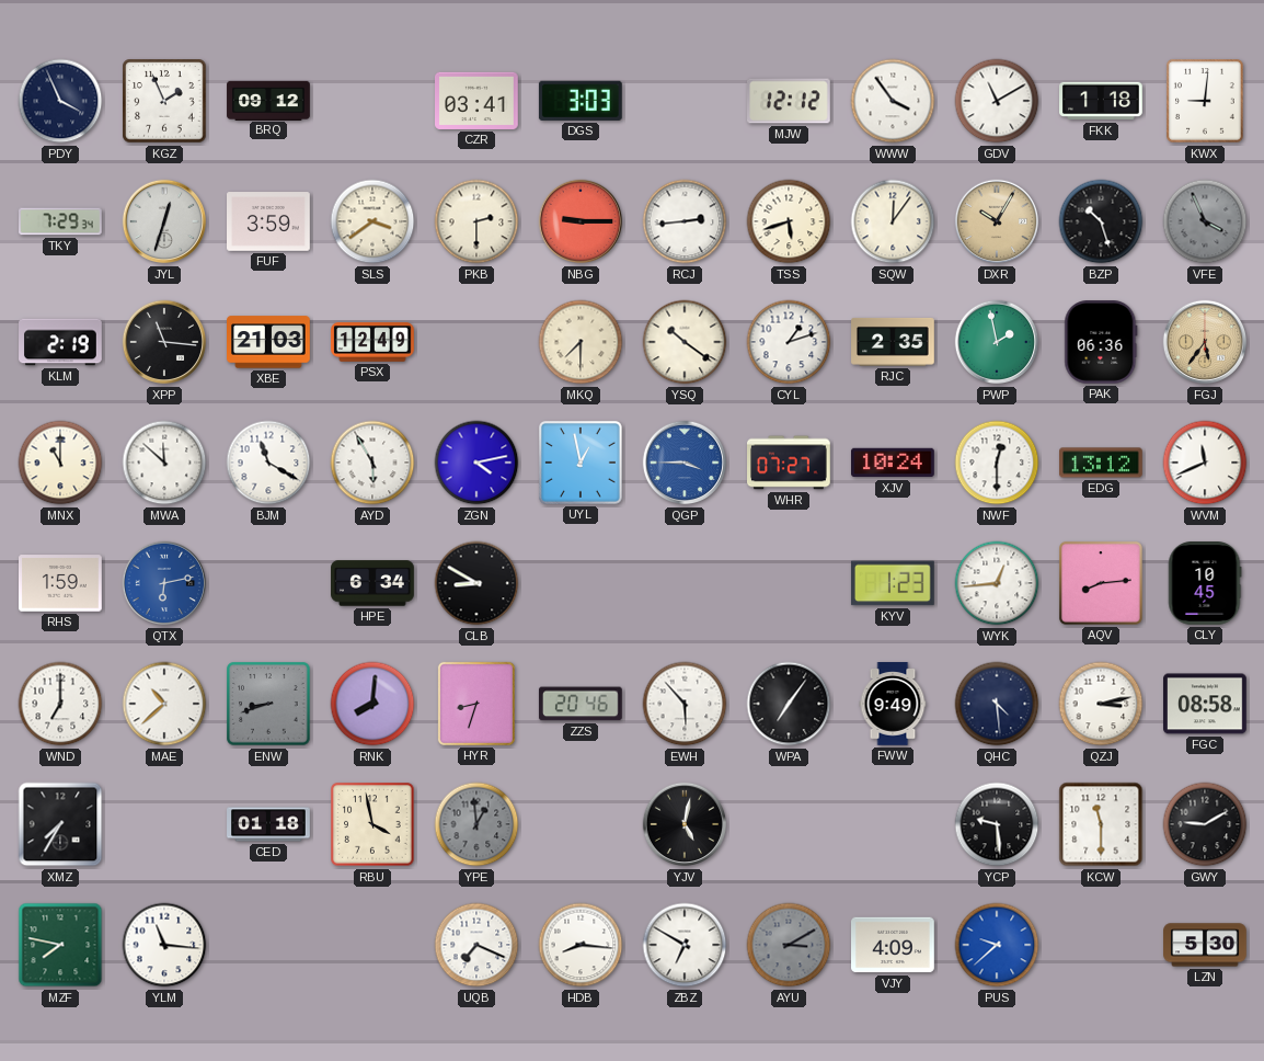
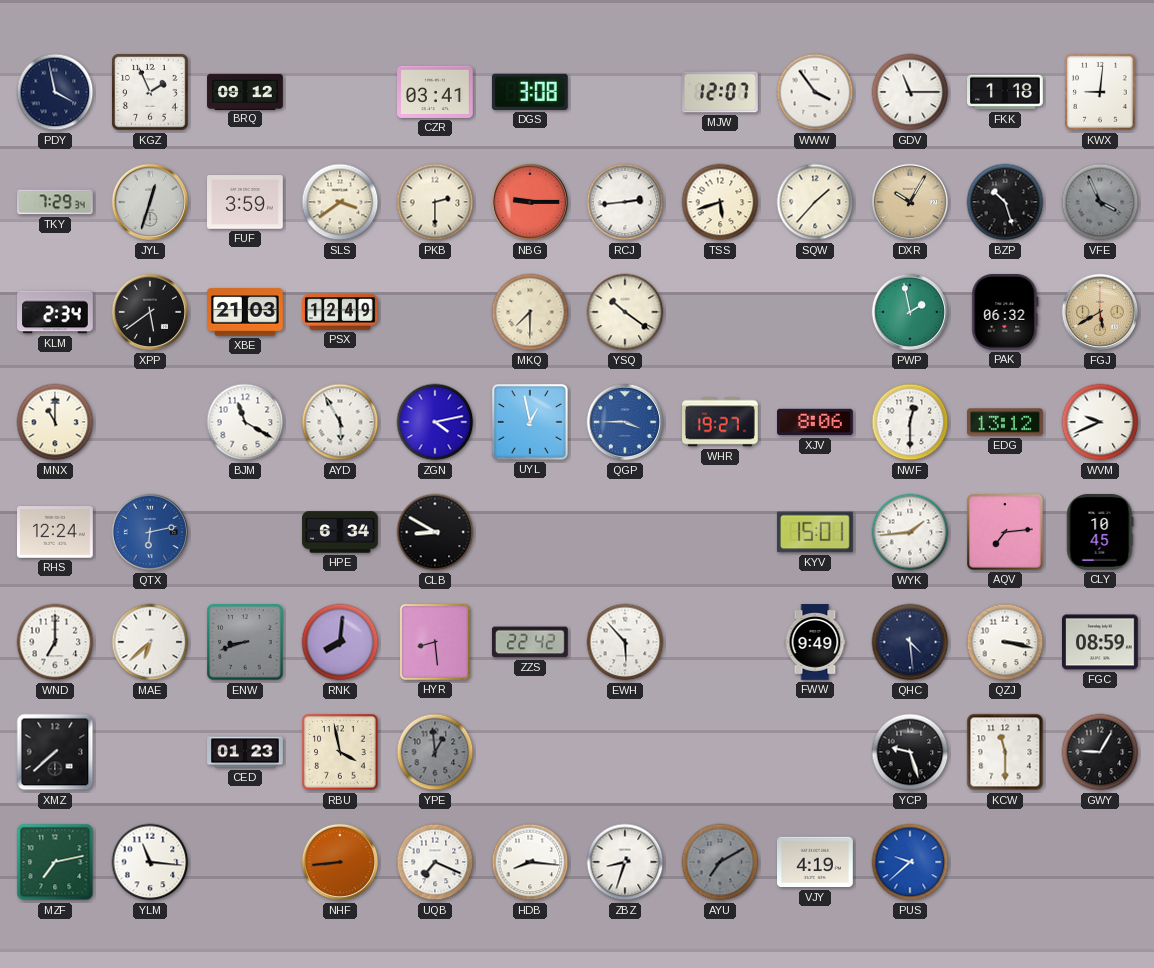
PDY: 3:56 -> 3:58 (55, 92)
DGS: 3:03 -> 3:08 (530, 92)
MJW: 12:12 -> 12:07 (721, 92)
GDV: 11:10 -> 11:15 (910, 92)
SQW: 12:06 -> 1:37 (815, 202)
KLM: 2:19 -> 2:34 (55, 312)
XPP: 11:16 -> 5:39 (150, 312)
CYL: 1:12 -> none (789, 342)
RJC: 2:35 -> none (893, 342)
PAK: 06:36 -> 06:32 (1005, 313)
FGJ: 5:36 -> 5:40 (1100, 312)
MWA: 11:52 -> none (164, 463)
WHR: 07:27 -> 19:27 (721, 422)
XJV: 10:24 -> 8:06 (816, 422)
WVM: 11:41 -> 9:41 (1100, 422)
RHS: 1:59 -> 12:24 (56, 532)
KYV: 1:23 -> 15:01 (815, 532)
WYK: 12:44 -> 1:44 (910, 532)
AQV: 8:14 -> 7:14 (1005, 532)
MAE: 10:38 -> 6:38 (150, 642)
HYR: 8:33 -> 8:29 (435, 642)
ZZS: 20:46 -> 22:42 (530, 642)
WPA: 7:06 -> none (789, 704)
QZJ: 3:13 -> 3:17 (1005, 642)
FGC: 08:58 -> 08:59 (1101, 642)
XMZ: 7:35 -> 7:38 (55, 752)
CED: 01:18 -> 01:23 (245, 752)
YJV: 5:02 -> none (685, 824)
YCP: 9:29 -> 9:27 (910, 752)
GWY: 9:10 -> 9:05 (1100, 752)
MZF: 7:47 -> 7:13 (55, 862)
NHF: none -> 8:44 (340, 862)
ZBZ: 6:50 -> 8:33 (625, 862)
AYU: 3:10 -> 7:10 (720, 862)
VJY: 4:09 -> 4:19 (816, 862)
LZN: 5:30 -> none (1205, 945)
